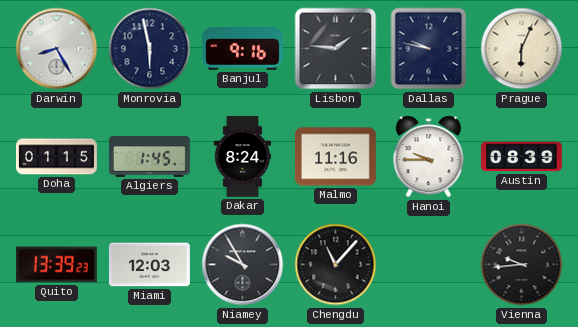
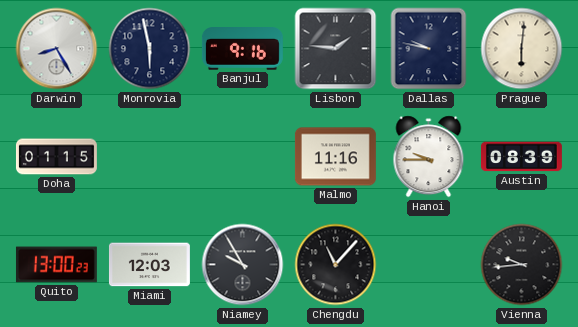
Prague: 6:04 -> 6:01 (522, 49)
Algiers: 1:45 -> none (149, 157)
Dakar: 8:24 -> none (242, 157)
Quito: 13:39 -> 13:00 (56, 265)
